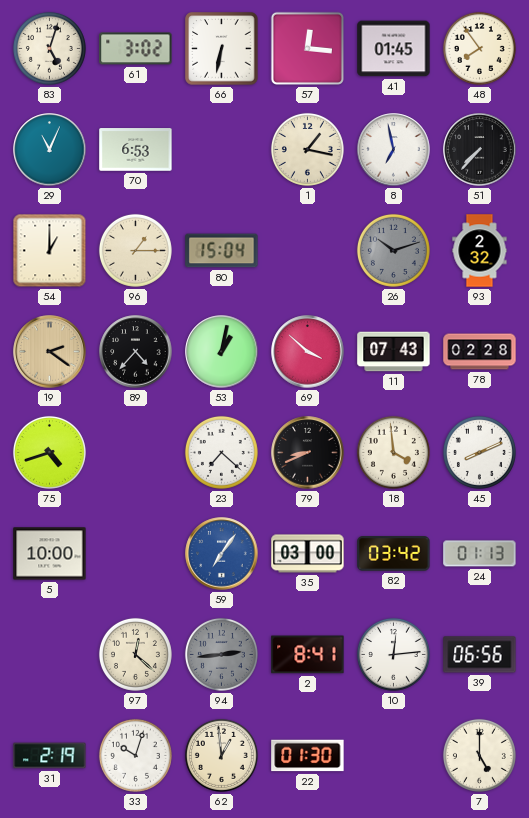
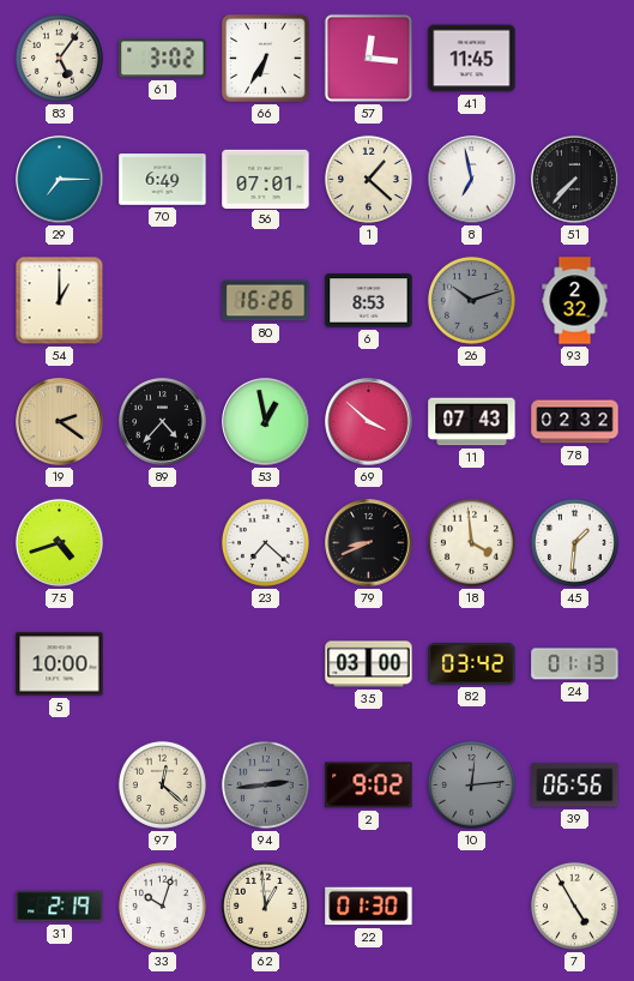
83: 5:03 -> 5:06 (59, 58)
66: 6:32 -> 6:35 (266, 59)
41: 01:45 -> 11:45 (472, 59)
48: 7:54 -> none (479, 48)
29: 11:04 -> 7:15 (60, 180)
70: 6:53 -> 6:49 (163, 180)
56: none -> 07:01 (266, 179)
1: 1:17 -> 1:22 (368, 179)
96: 1:15 -> none (135, 250)
80: 15:04 -> 16:26 (266, 301)
6: none -> 8:53 (369, 301)
53: 1:02 -> 12:58 (266, 422)
78: 02:28 -> 02:32 (575, 422)
45: 8:11 -> 1:31 (574, 542)
59: 7:06 -> none (222, 554)
2: 8:41 -> 9:02 (369, 786)
10 dial: white -> grey (471, 784)
7: 5:00 -> 4:55 (574, 905)
